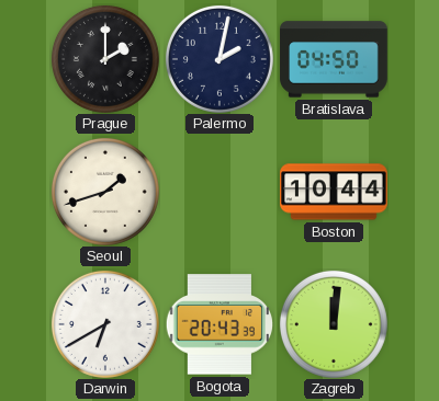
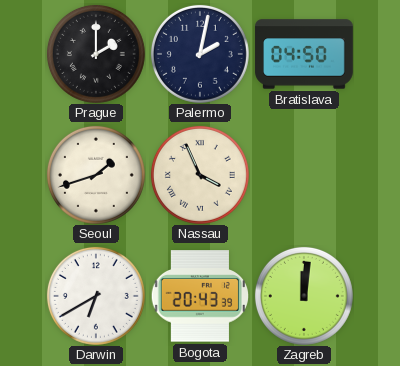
Nassau: none -> 3:56 (200, 175)
Boston: 10:44 -> none (335, 192)
